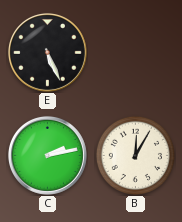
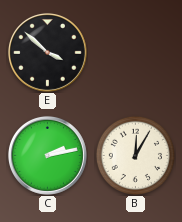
E: 5:26 -> 3:52 (47, 52)
